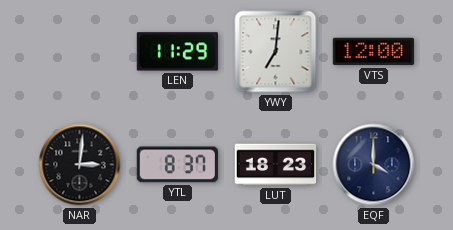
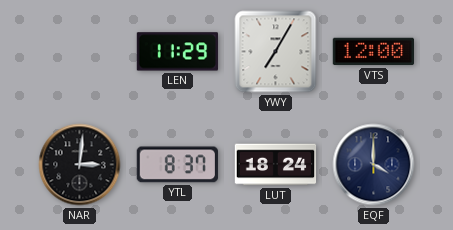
YWY: 7:01 -> 7:05 (276, 52)
LUT: 18:23 -> 18:24 (276, 165)
